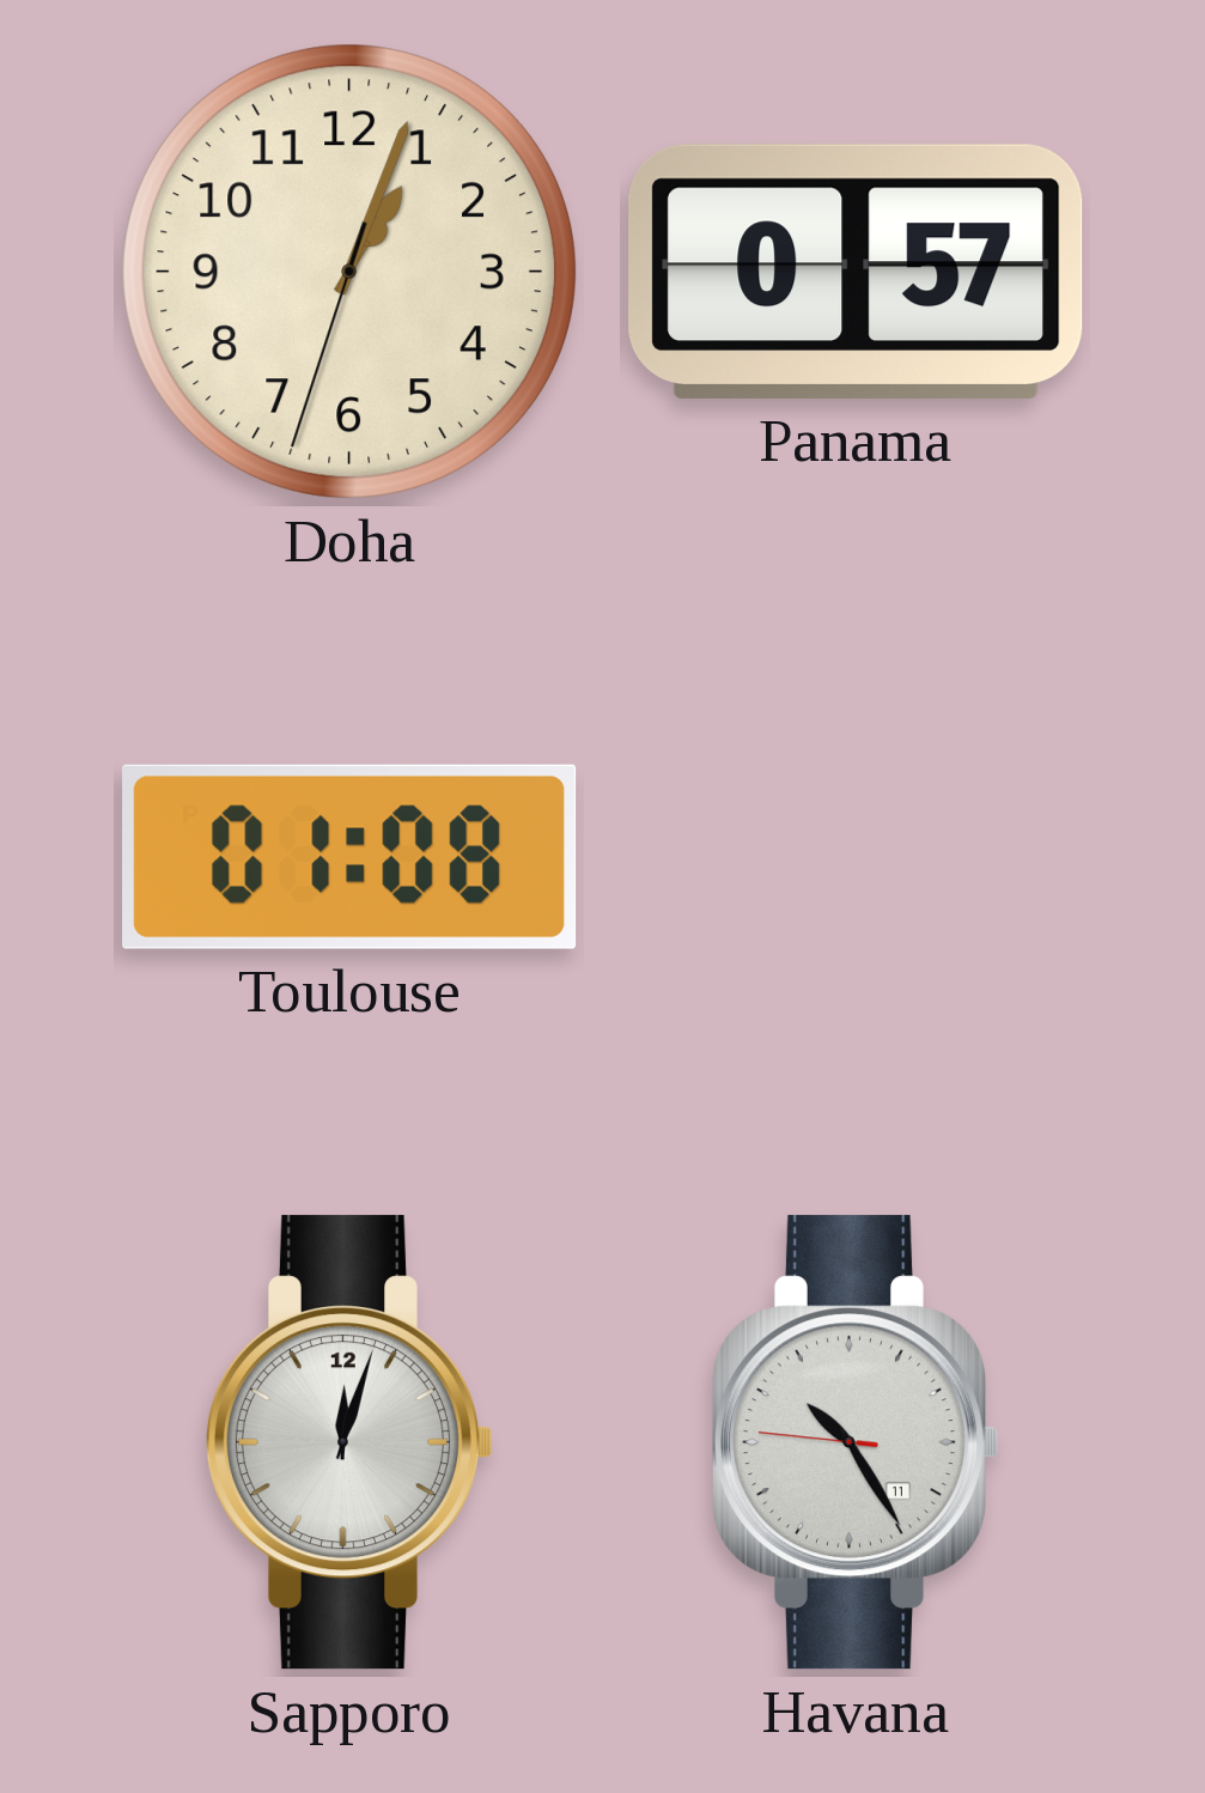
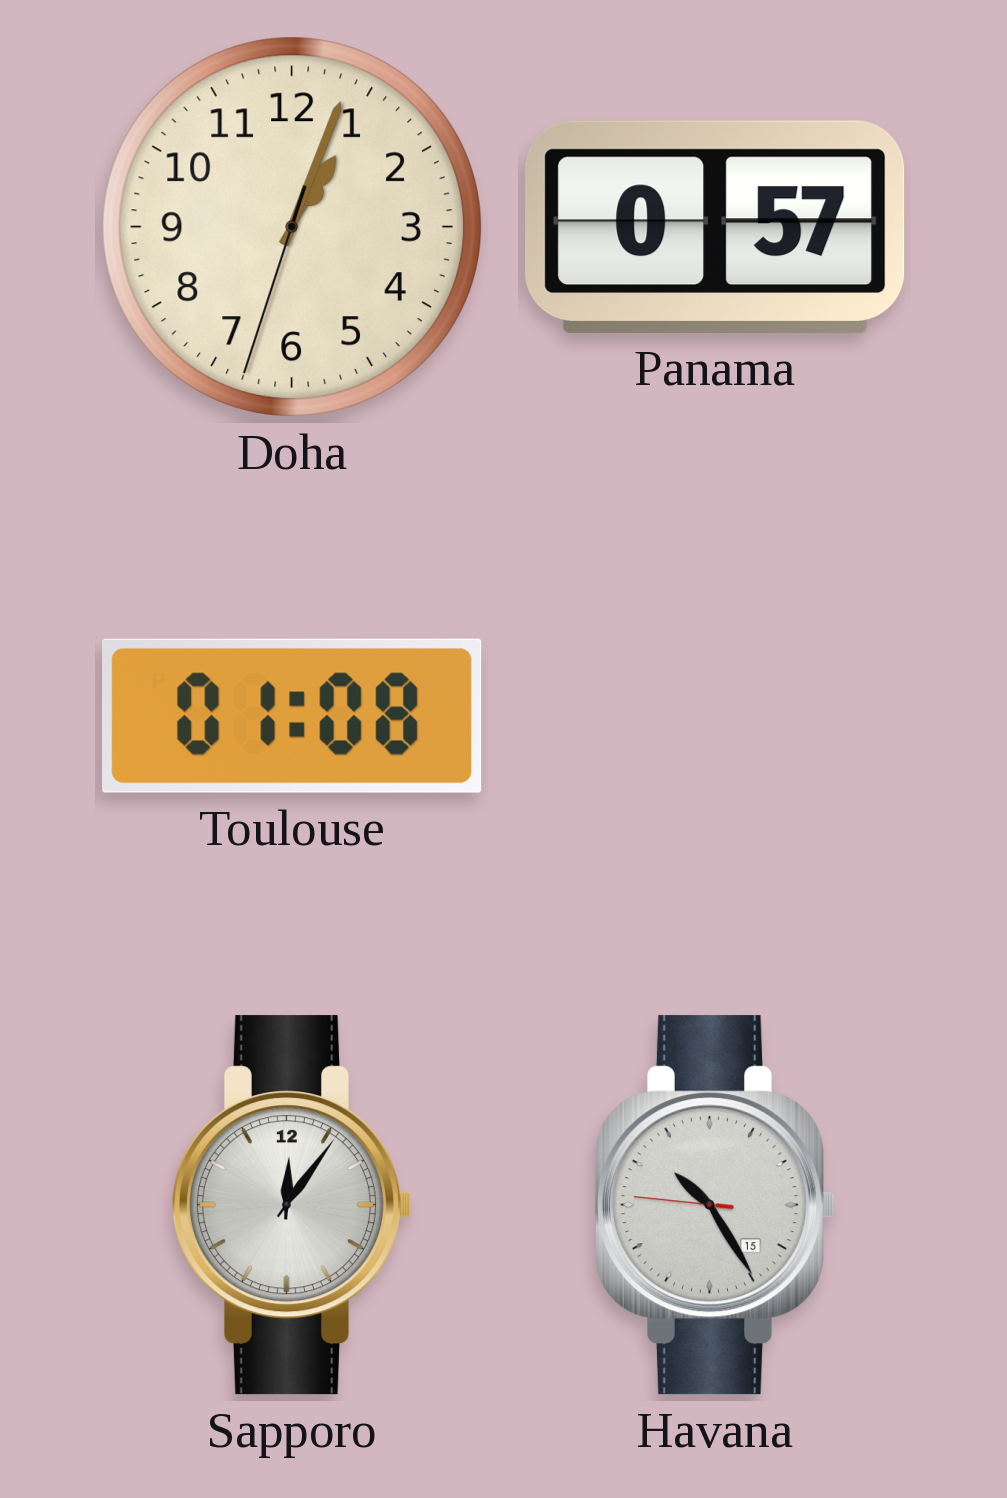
Sapporo: 12:03 -> 12:06 (291, 1205)
Havana date: 11 -> 15 (714, 1205)
